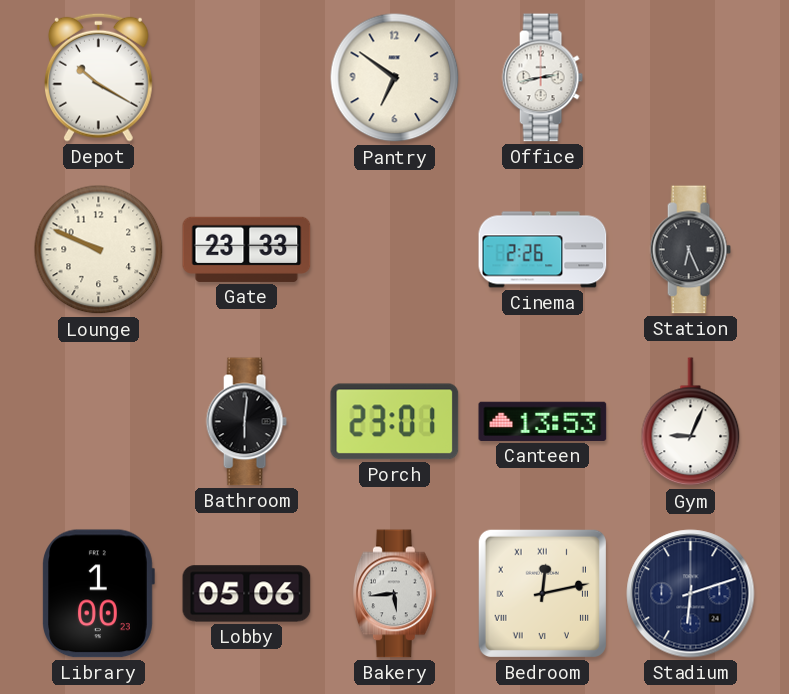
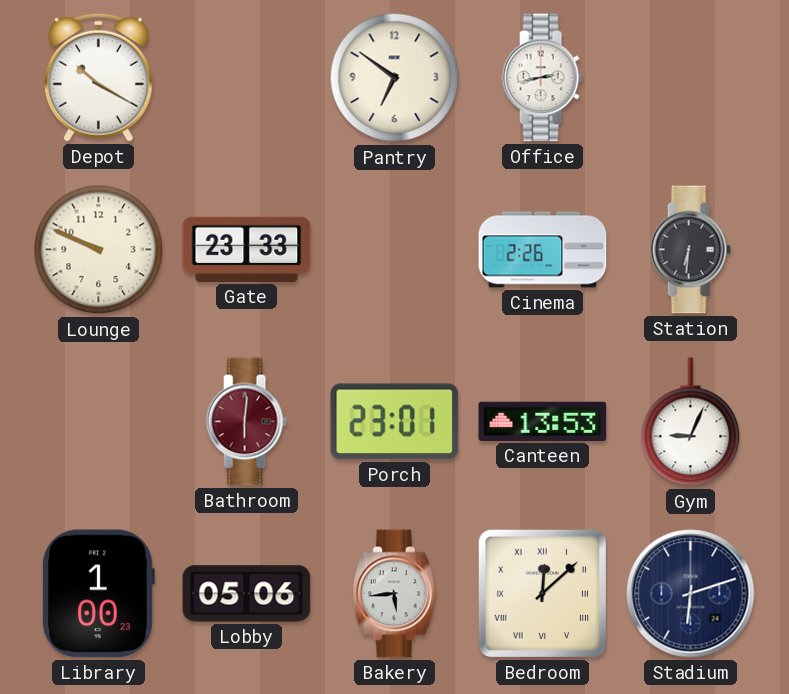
Station: 6:26 -> 6:31 (690, 250)
Bathroom dial: black -> burgundy (246, 422)
Bedroom: 12:13 -> 12:08 (542, 593)
